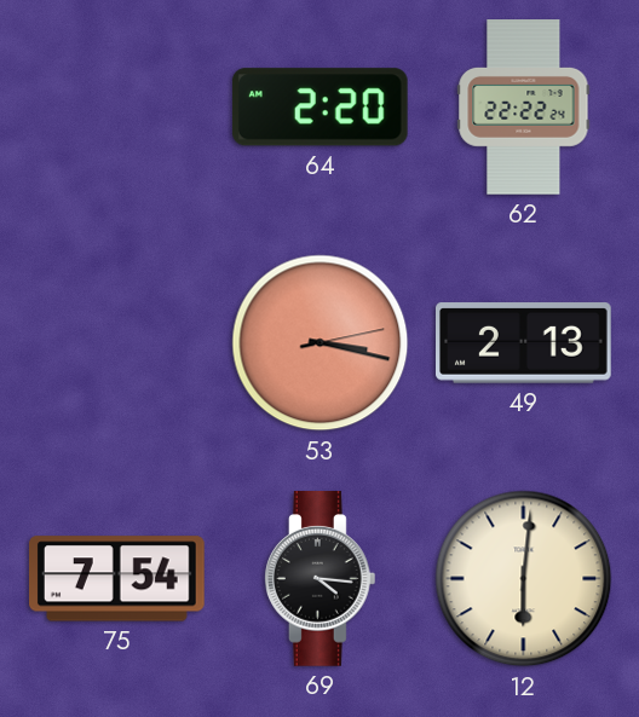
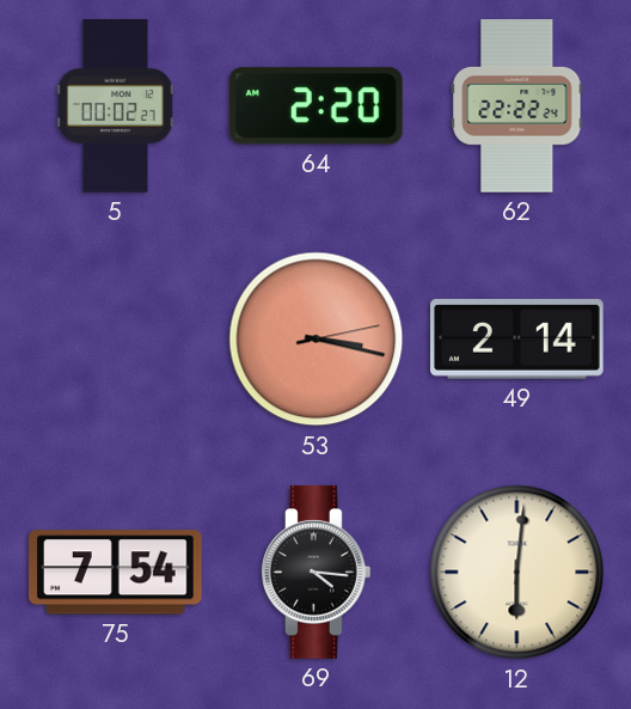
5: none -> 00:02 (115, 106)
49: 2:13 -> 2:14 (517, 340)
